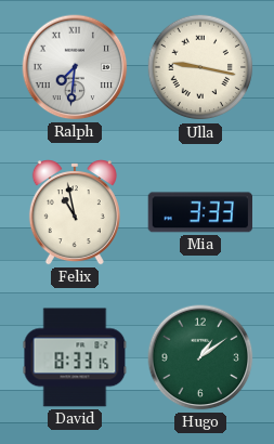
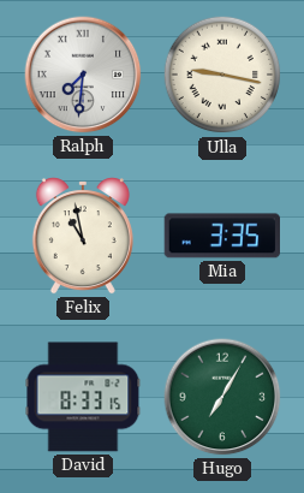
Mia: 3:33 -> 3:35 (221, 236)
Hugo: 1:09 -> 7:05 (222, 397)
